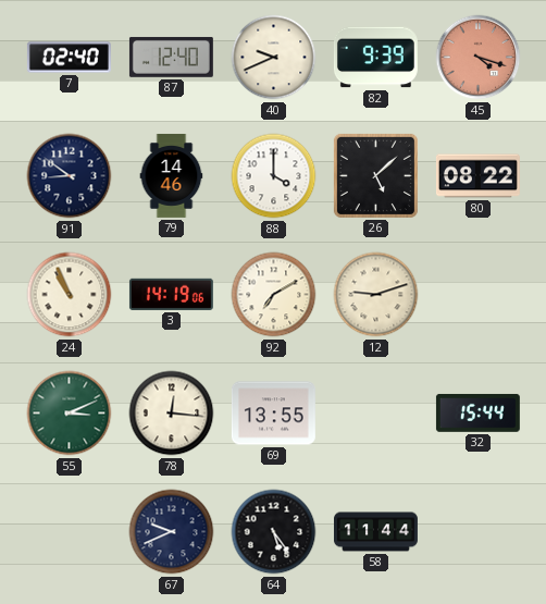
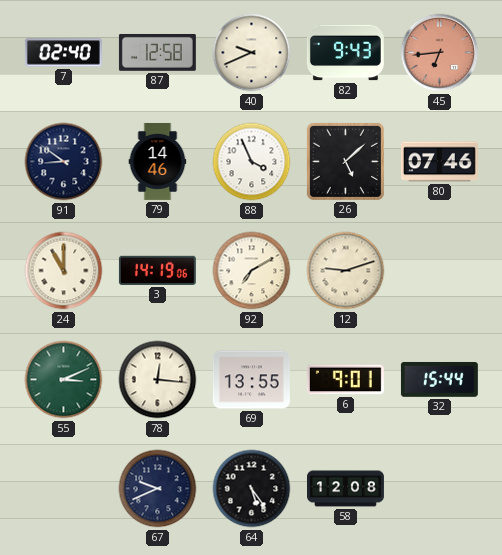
87: 12:40 -> 12:58 (157, 52)
82: 9:39 -> 9:43 (345, 53)
45: 4:18 -> 6:44 (440, 53)
88: 4:00 -> 3:56 (252, 162)
80: 08:22 -> 07:46 (439, 162)
24: 10:56 -> 11:00 (64, 271)
6: none -> 9:01 (345, 380)
58: 11:44 -> 12:08 (346, 489)
